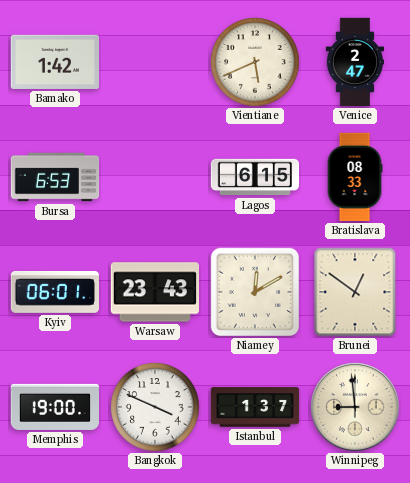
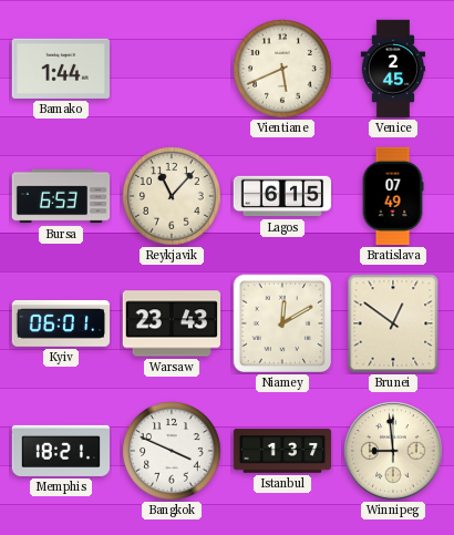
Bamako: 1:42 -> 1:44 (60, 69)
Venice: 2:47 -> 2:45 (392, 69)
Reykjavik: none -> 11:07 (172, 196)
Bratislava: 08:33 -> 07:49 (393, 196)
Memphis: 19:00 -> 18:21 (60, 451)
